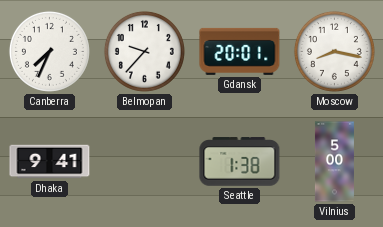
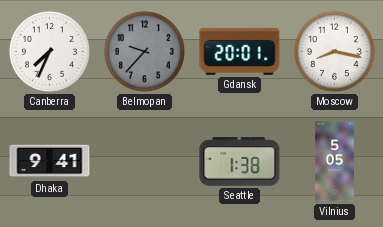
Belmopan dial: white -> grey (144, 51)
Vilnius: 5:00 -> 5:05 (334, 162)
